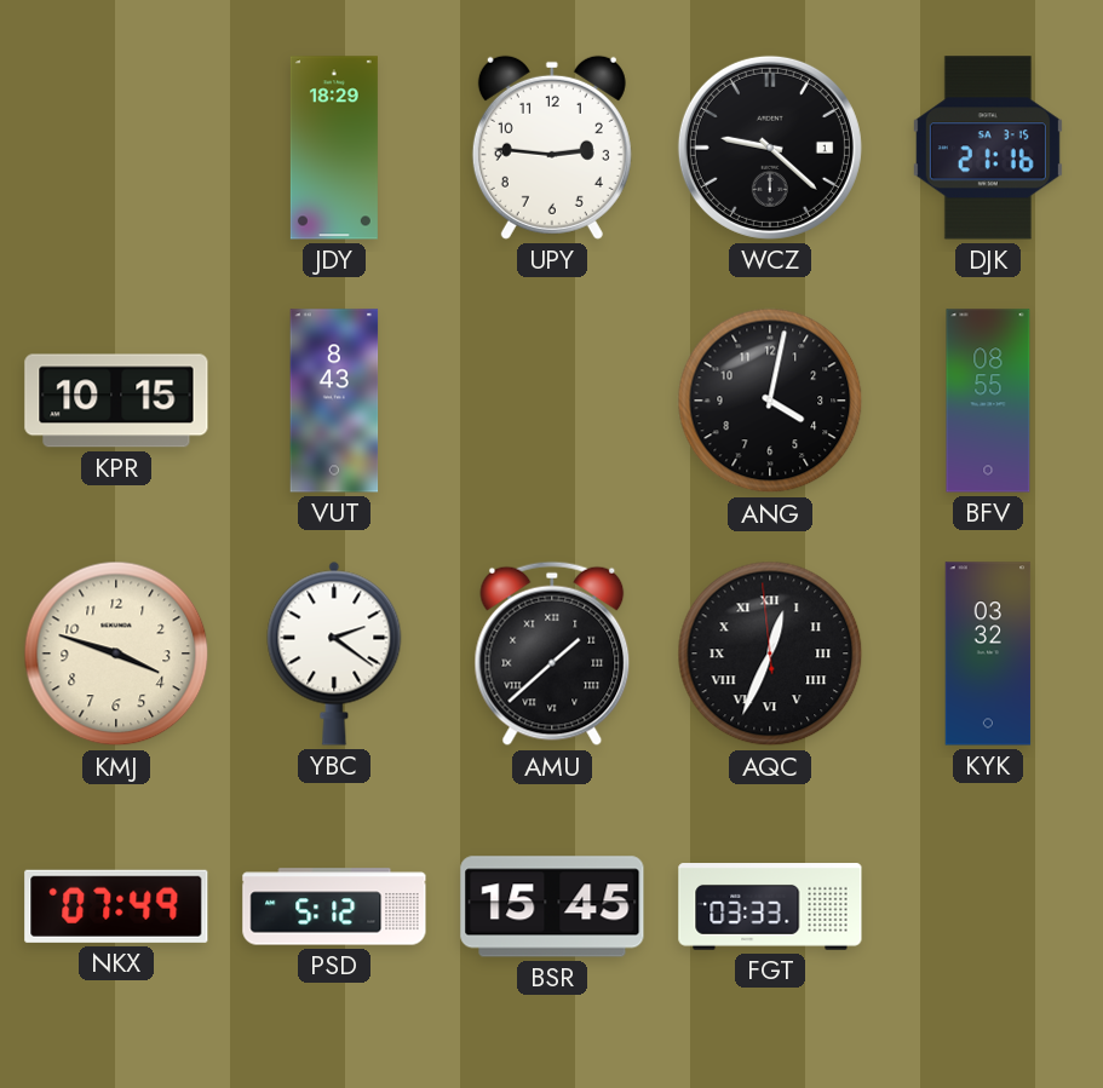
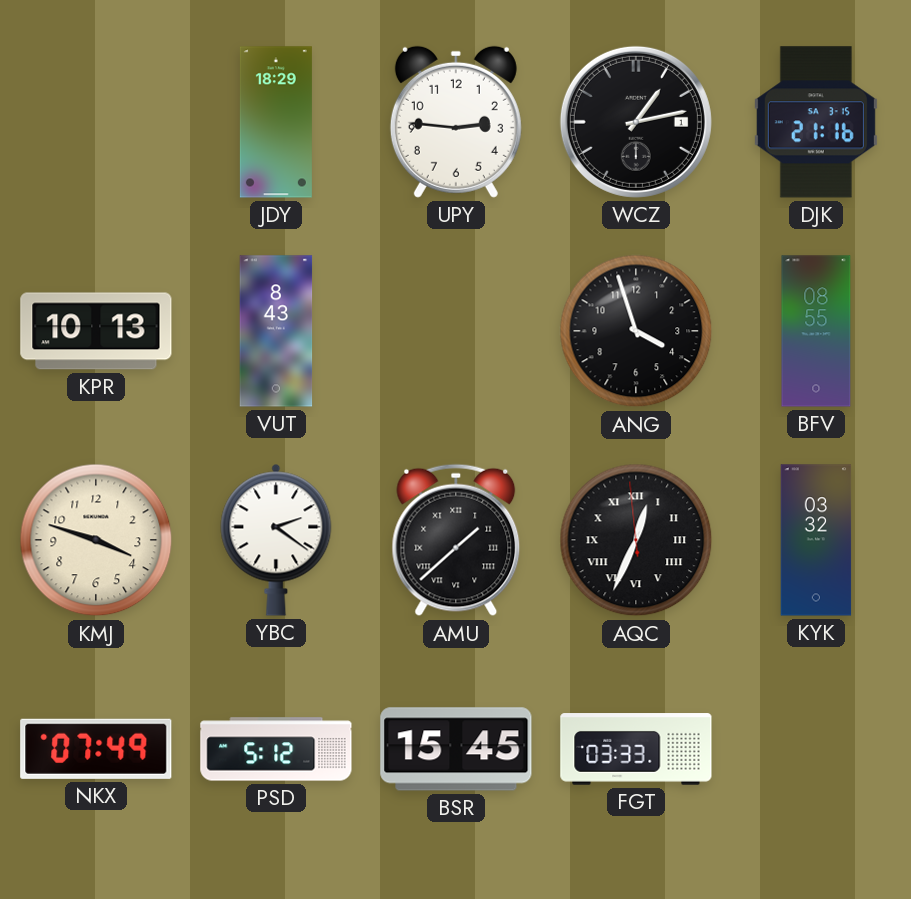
WCZ: 9:22 -> 1:13 (636, 122)
KPR: 10:15 -> 10:13 (96, 331)
ANG: 4:02 -> 3:57 (636, 331)
